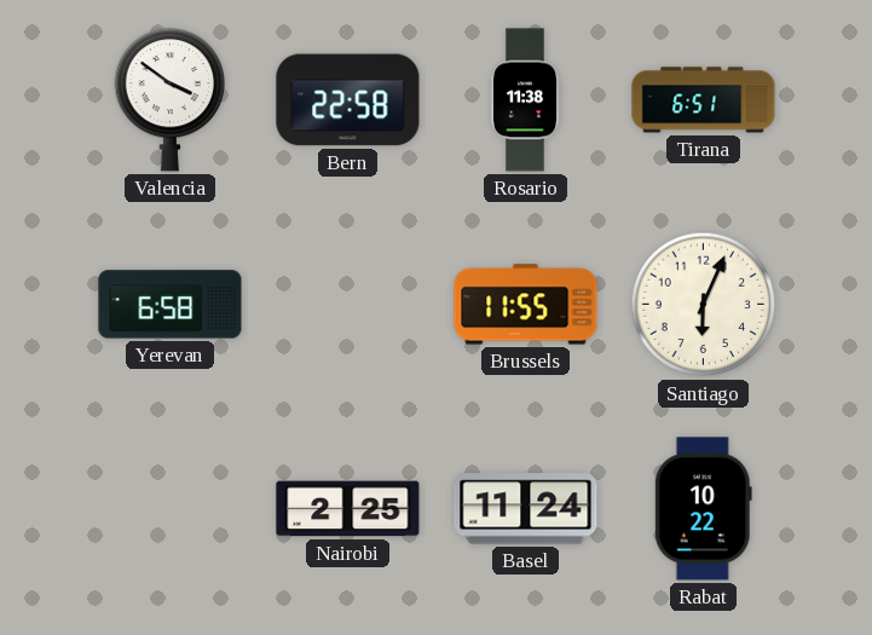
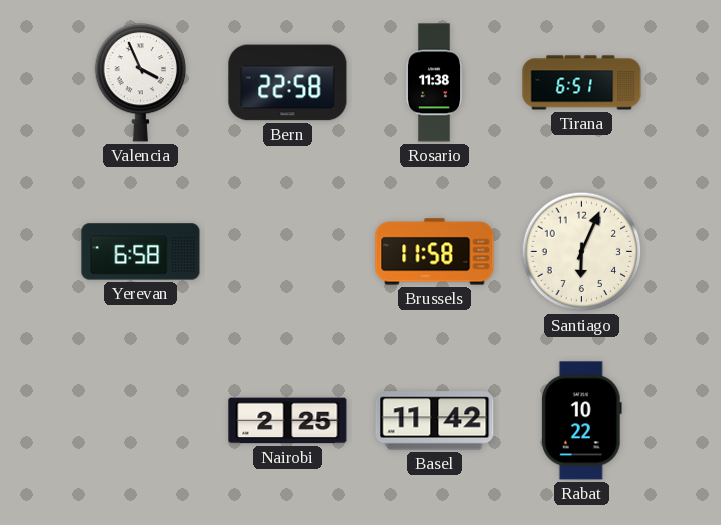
Valencia: 3:51 -> 3:56 (141, 83)
Brussels: 11:55 -> 11:58 (435, 252)
Basel: 11:24 -> 11:42 (435, 421)
